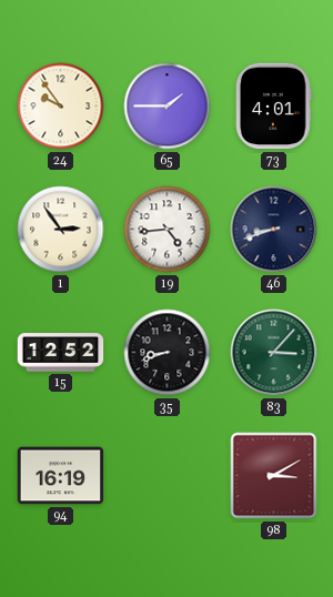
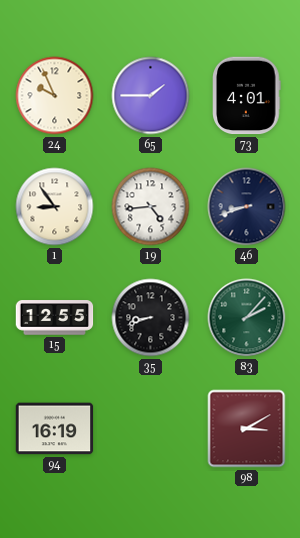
24: 9:54 -> 9:56 (55, 96)
1: 2:54 -> 8:54 (55, 207)
15: 12:52 -> 12:55 (55, 318)
83: 3:07 -> 2:07 (247, 318)
